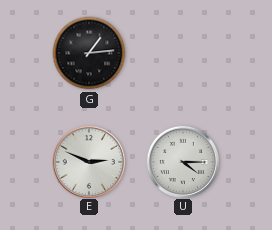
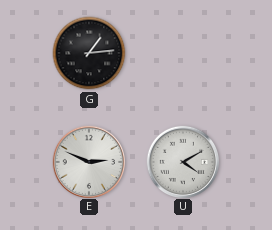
U: 4:15 -> 4:10 (182, 161)
